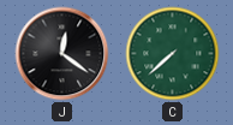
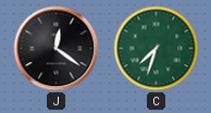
C: 7:38 -> 7:33 (157, 49)
